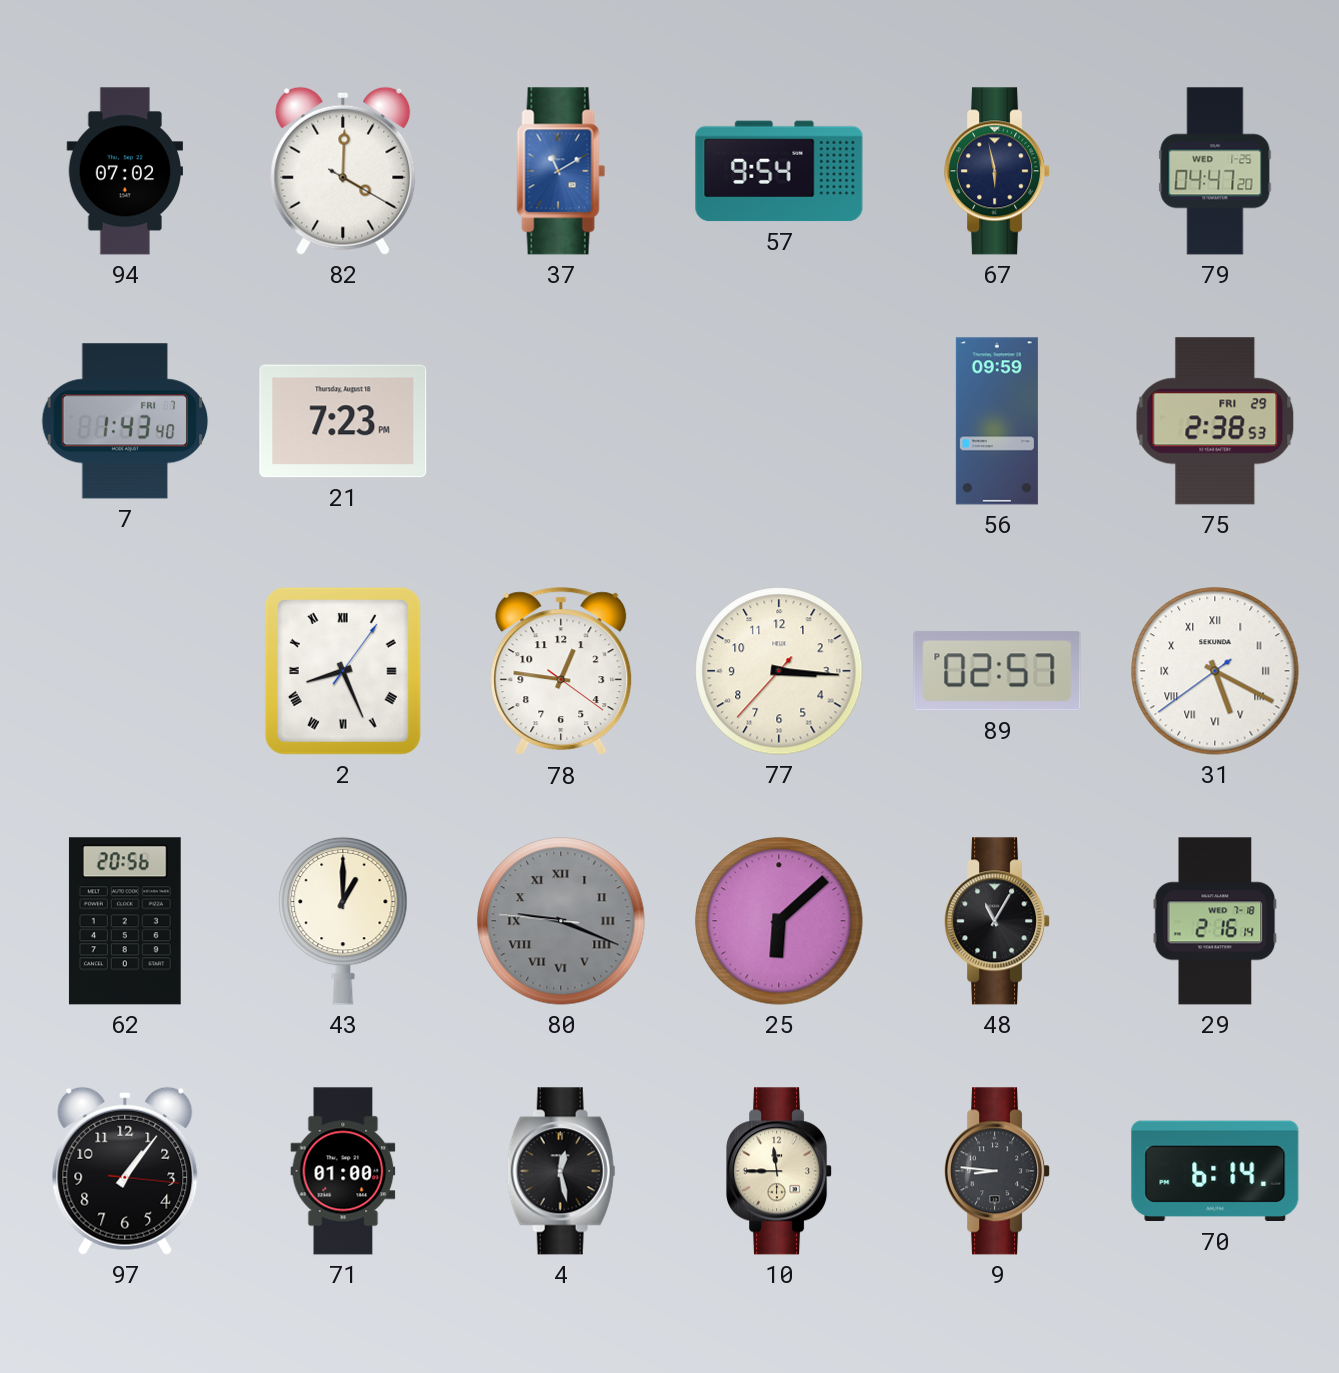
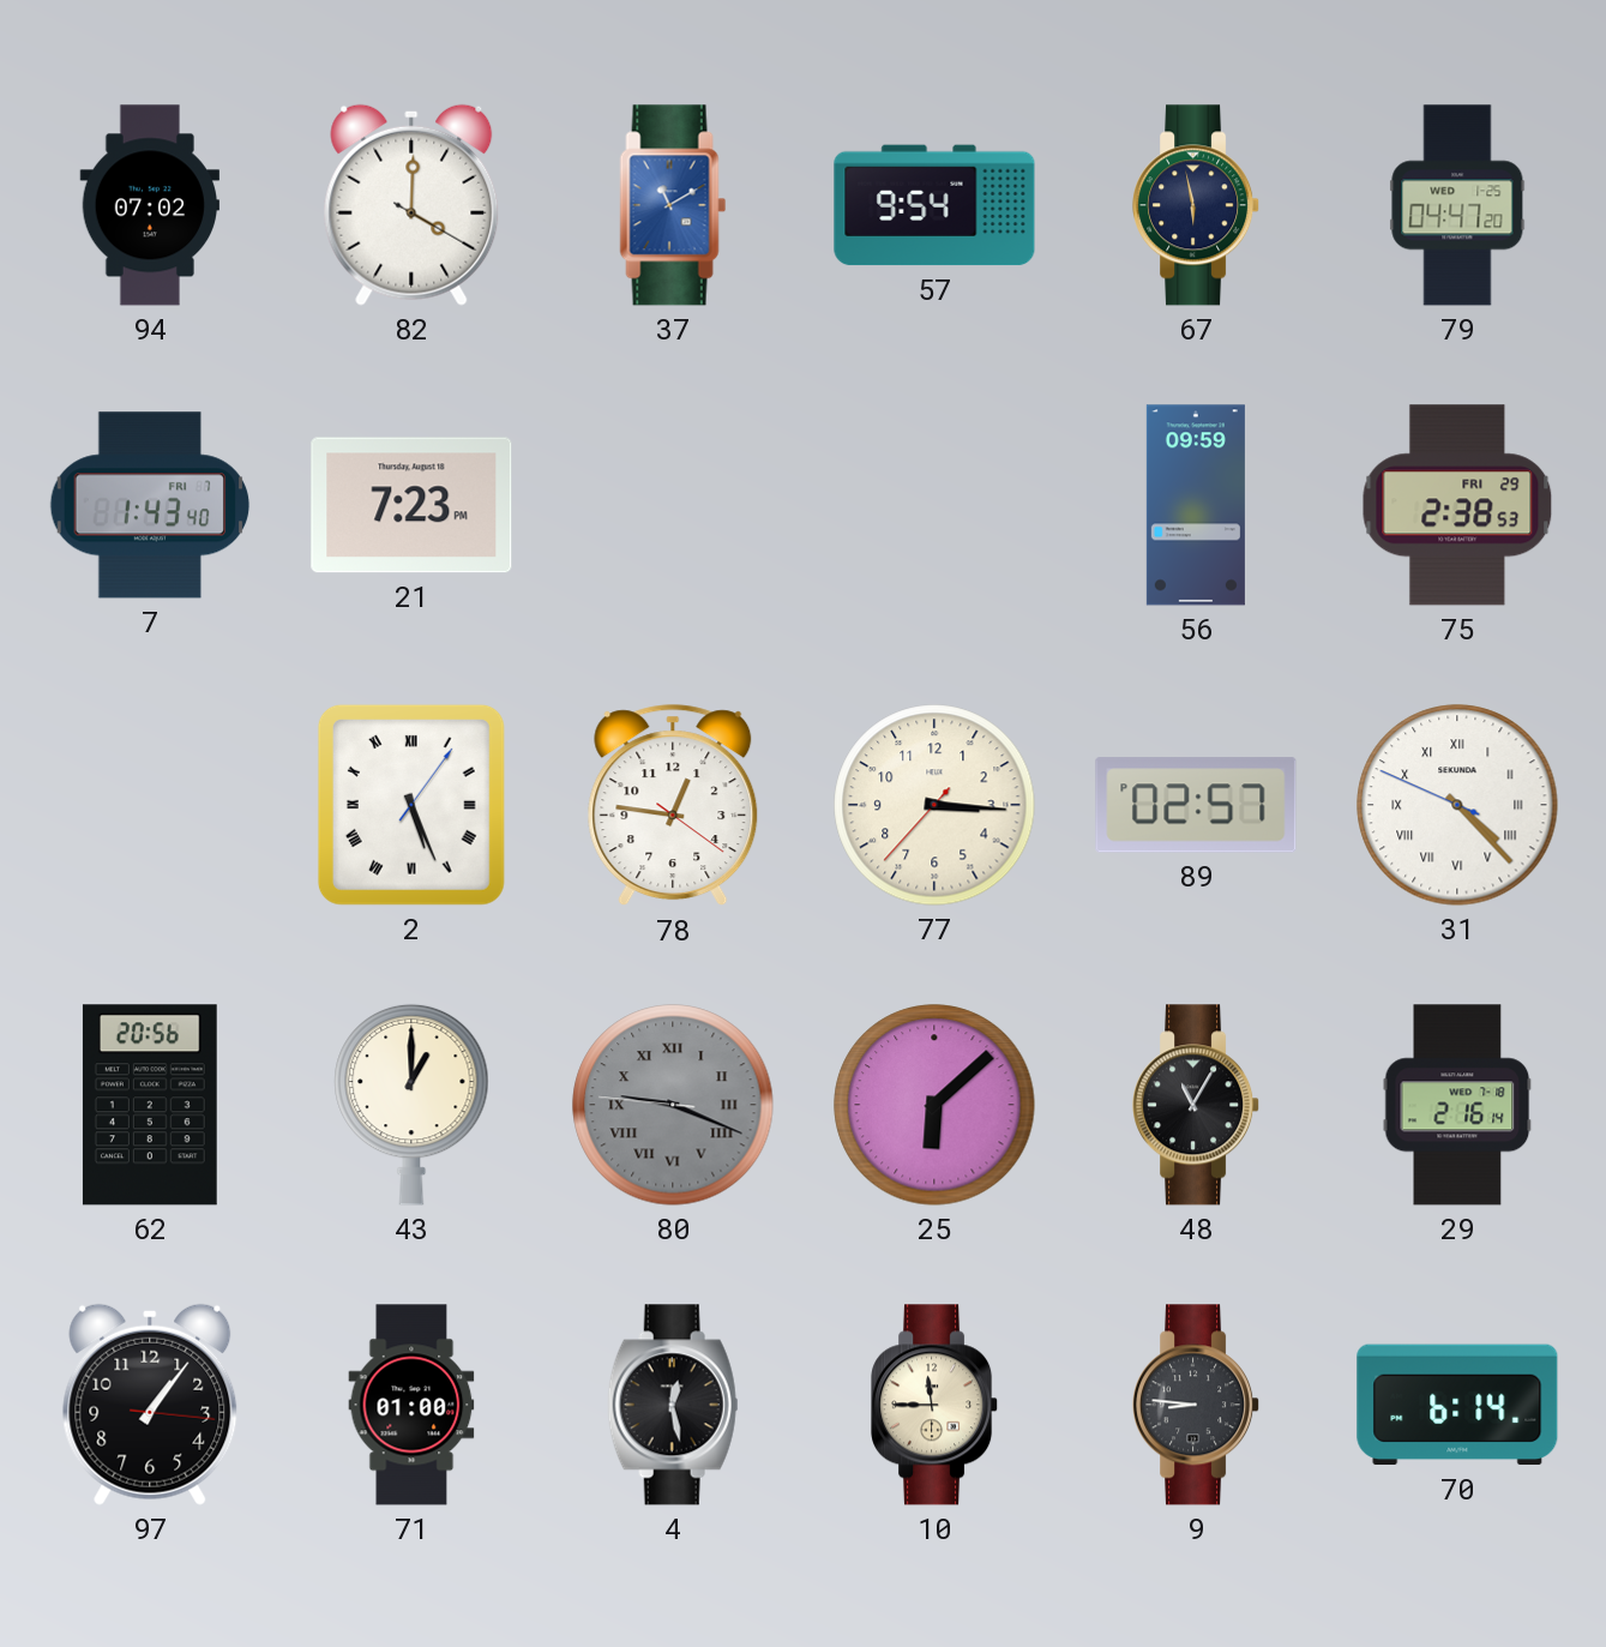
2: 8:26 -> 5:26 (411, 805)
31: 5:19 -> 4:22 (1457, 805)
